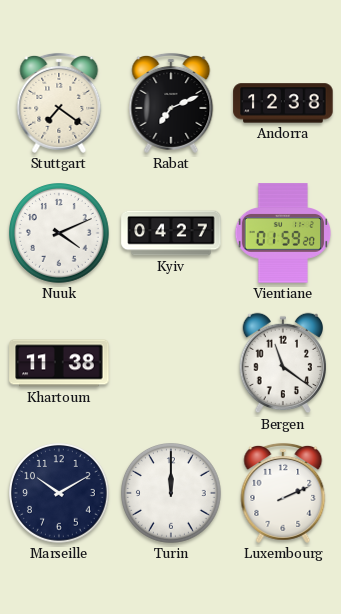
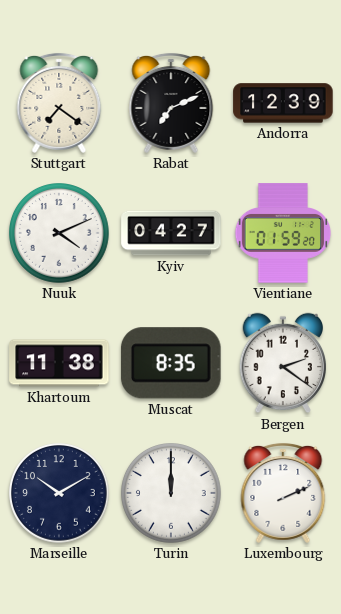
Andorra: 12:38 -> 12:39 (283, 103)
Muscat: none -> 8:35 (171, 363)
Bergen: 11:21 -> 2:21 (283, 363)
